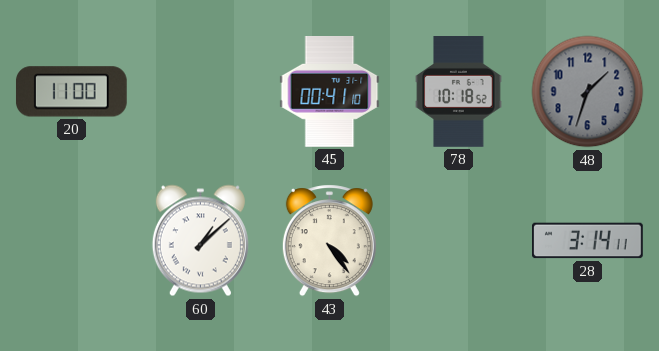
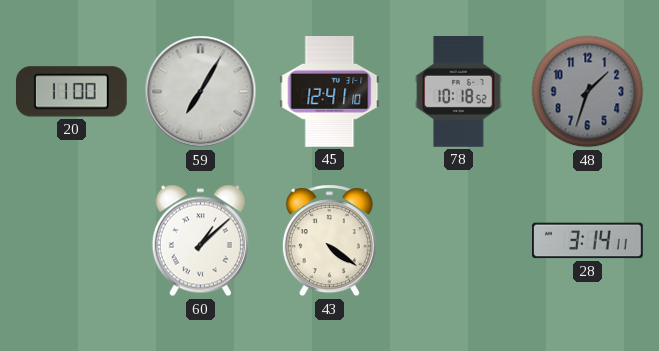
59: none -> 7:05 (201, 92)
45: 00:41 -> 12:41 (330, 92)
43: 4:24 -> 4:21 (329, 241)
